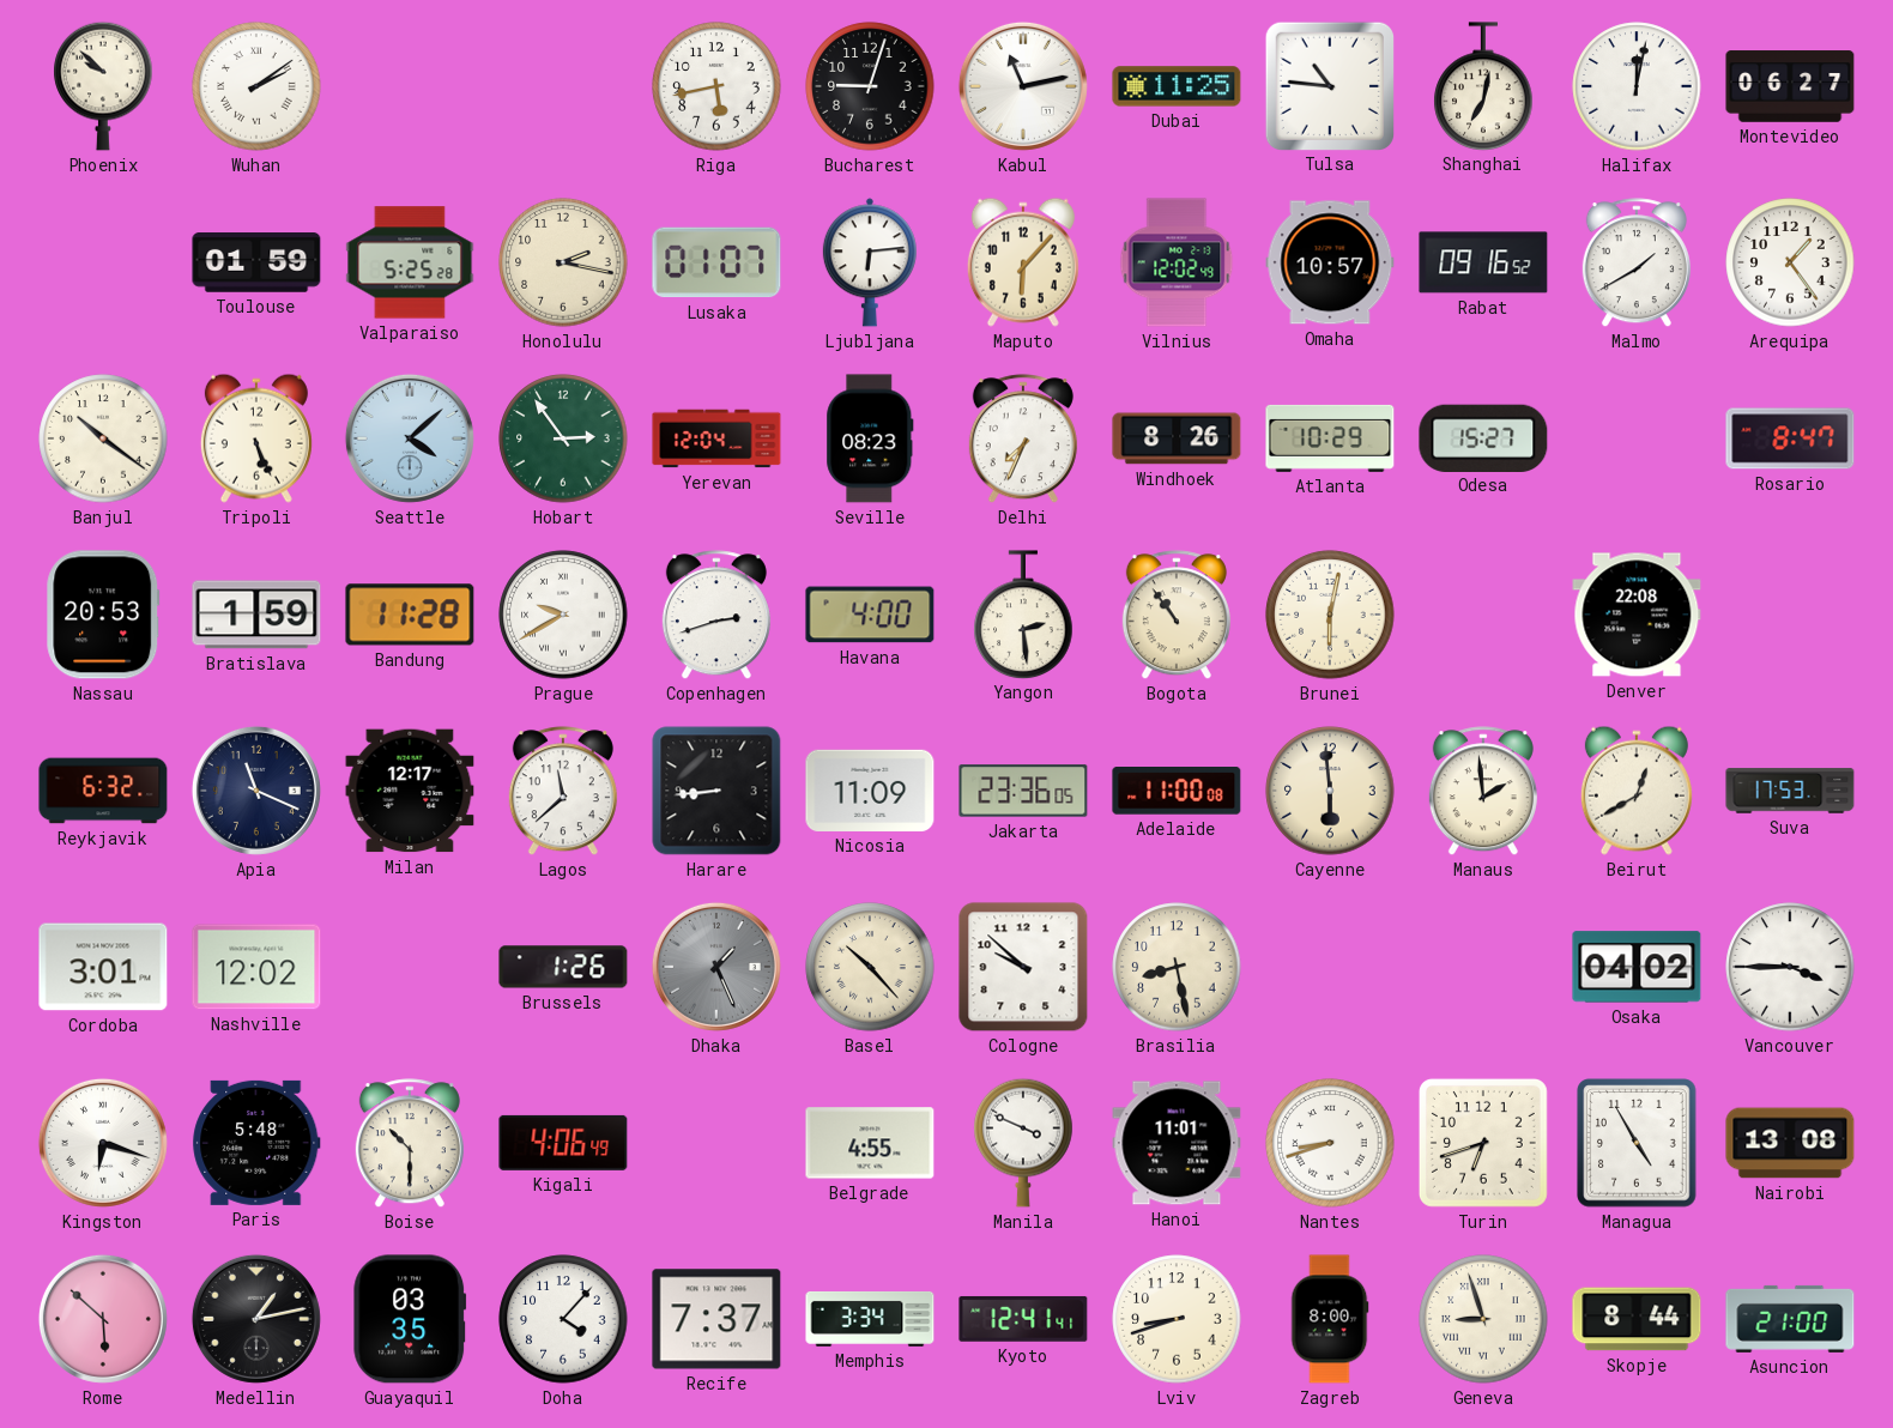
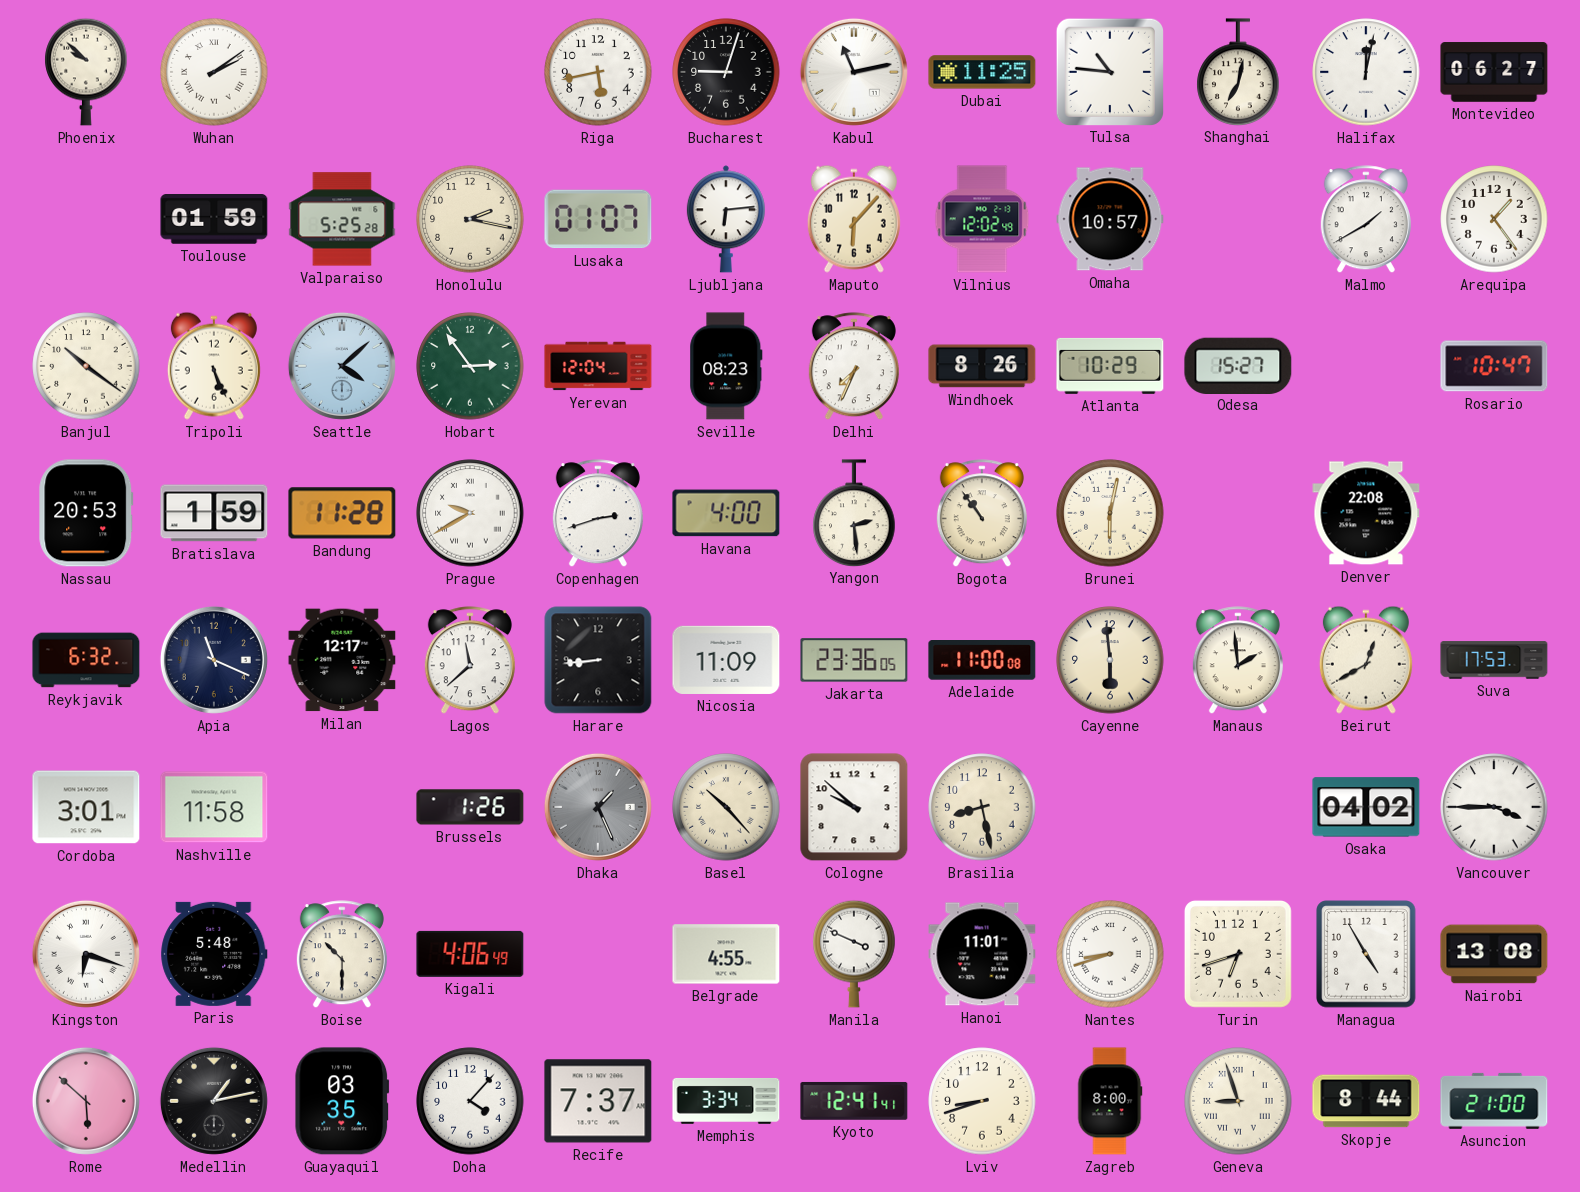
Rabat: 09:16 -> none (1483, 262)
Rosario: 8:47 -> 10:47 (1494, 366)
Nashville: 12:02 -> 11:58 (214, 807)
